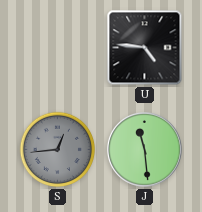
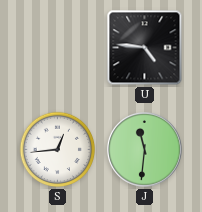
S dial: grey -> white (58, 150)
J: 11:29 -> 11:31 (144, 149)
